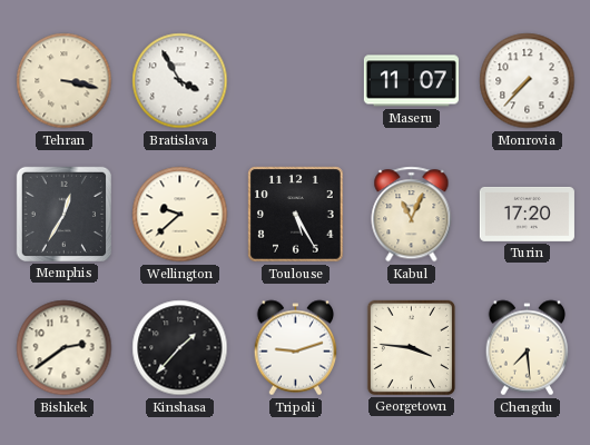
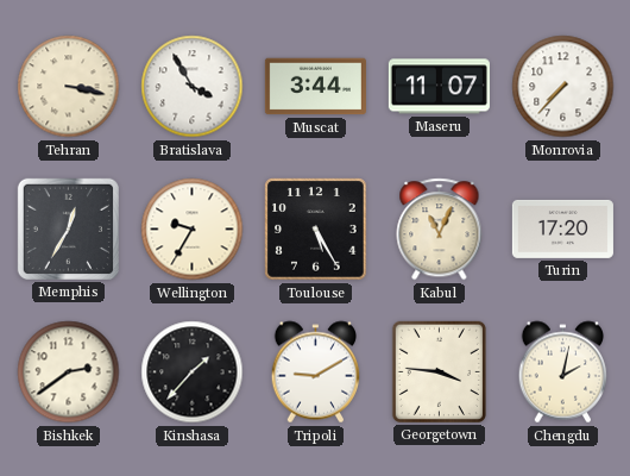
Muscat: none -> 3:44 (315, 87)
Wellington: 9:38 -> 9:35 (193, 230)
Tripoli: 9:12 -> 9:10 (316, 372)
Chengdu: 7:29 -> 2:02 (563, 372)
